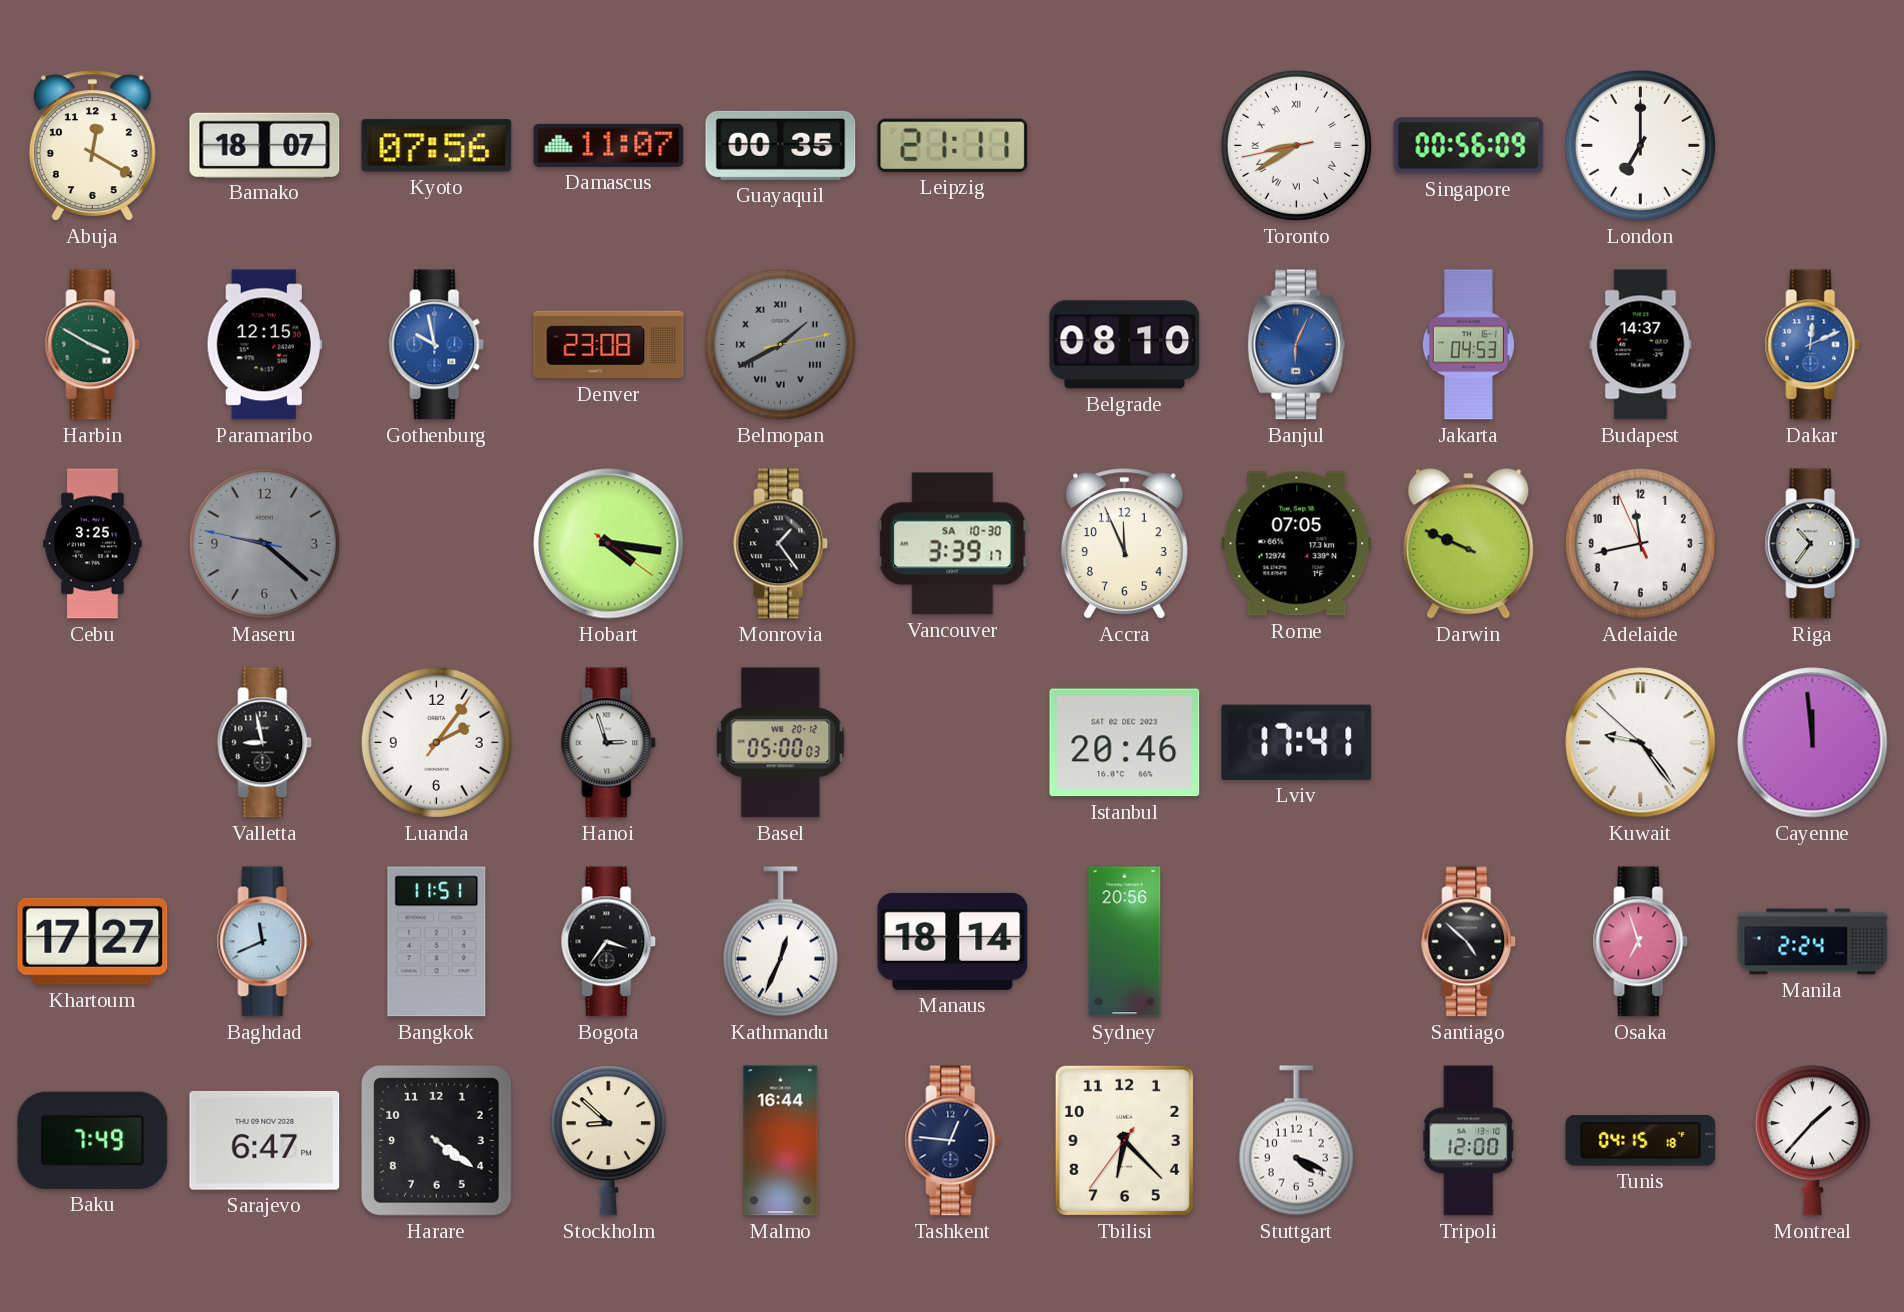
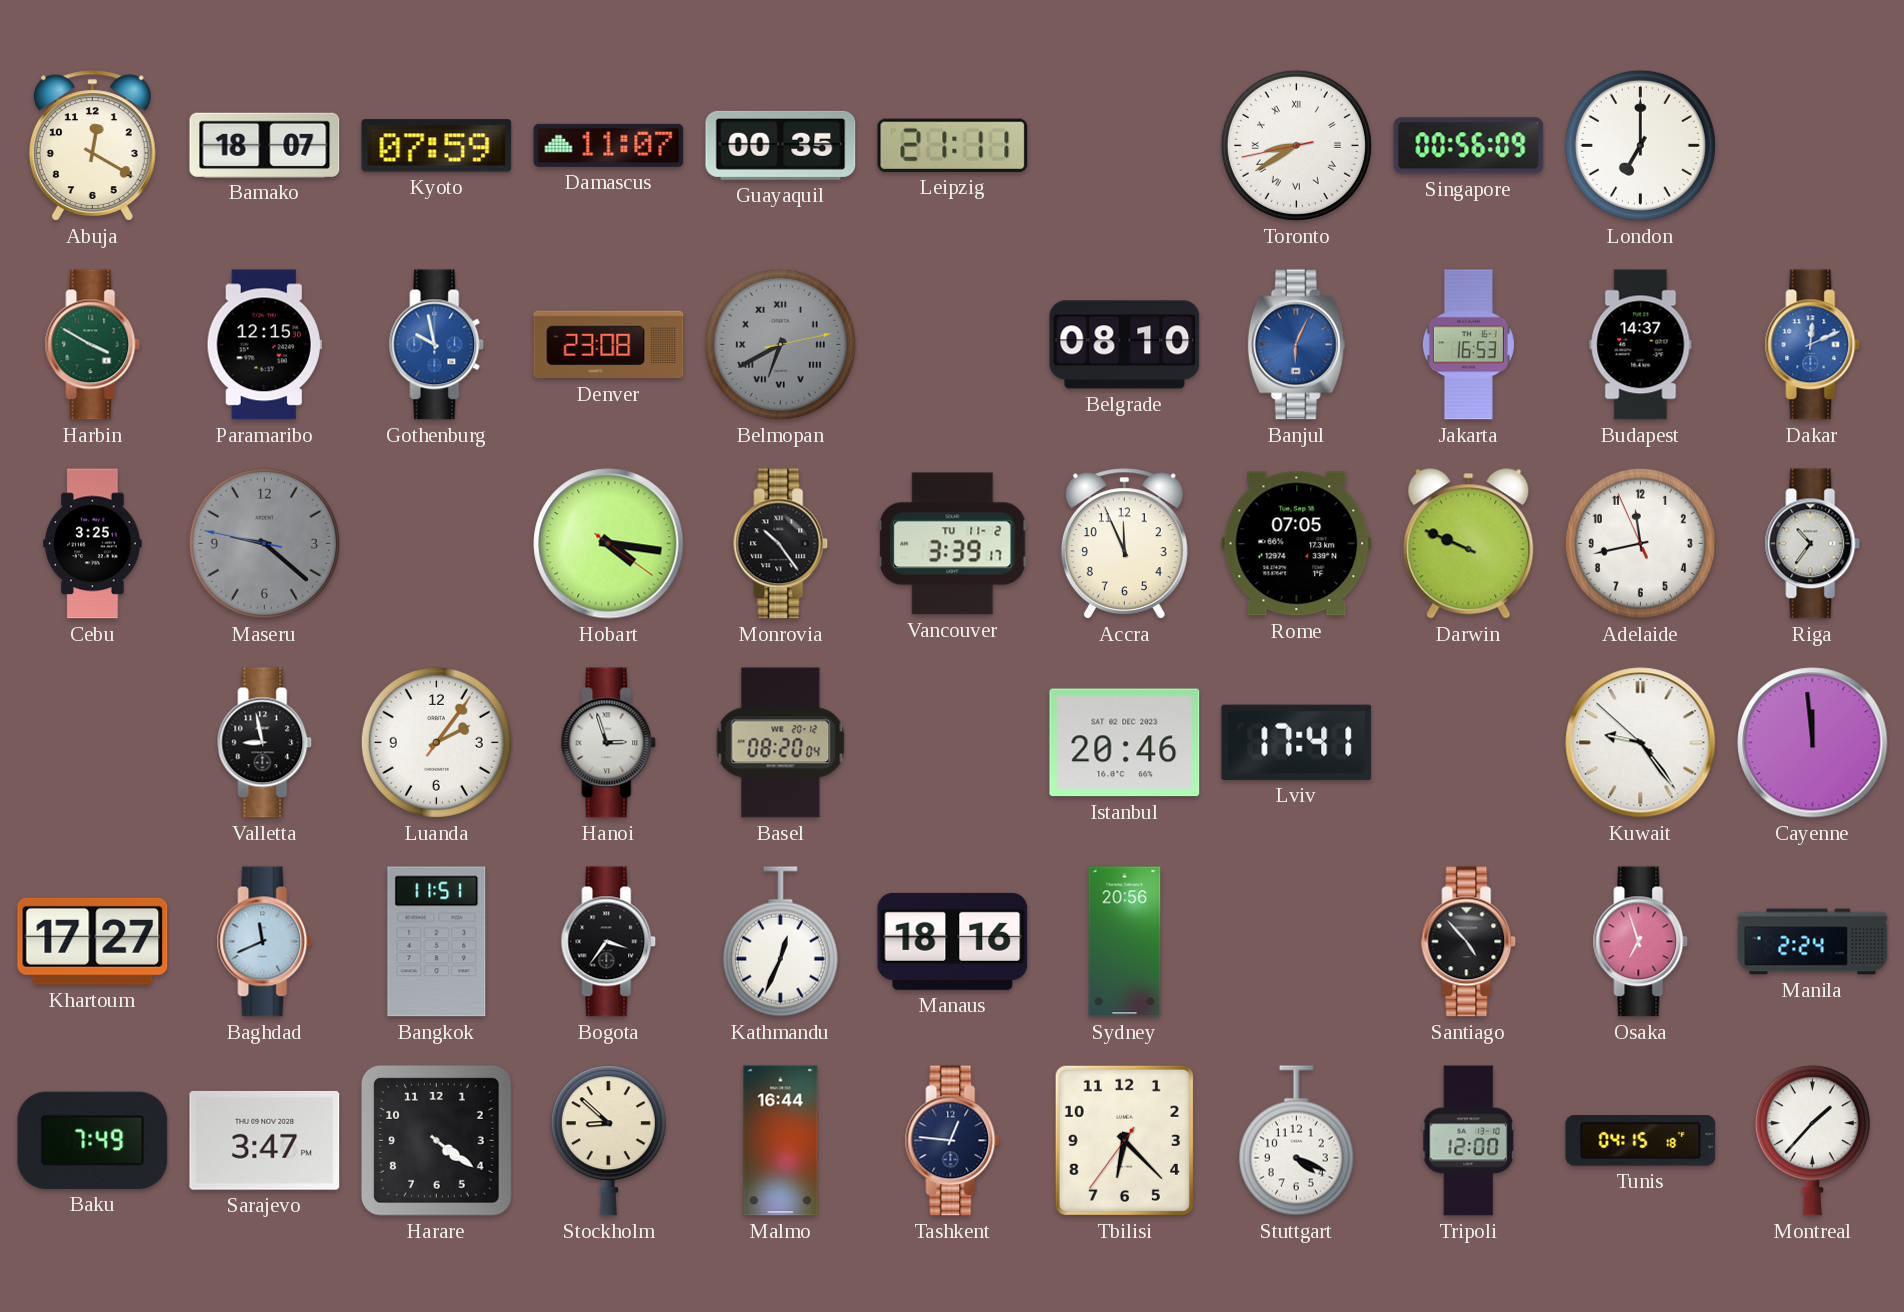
Kyoto: 07:56 -> 07:59 (437, 146)
Belmopan: 1:40 -> 6:40 (780, 344)
Jakarta: 04:53 -> 16:53 (1468, 345)
Monrovia: 1:24 -> 10:24 (781, 544)
Vancouver date: SA 10-30 -> TU 11-2 (953, 544)
Basel: 05:00 -> 08:20 (781, 743)
Manaus: 18:14 -> 18:16 (953, 941)
Santiago: 4:52 -> 4:53 (1469, 942)
Sarajevo: 6:47 -> 3:47 (265, 1140)
